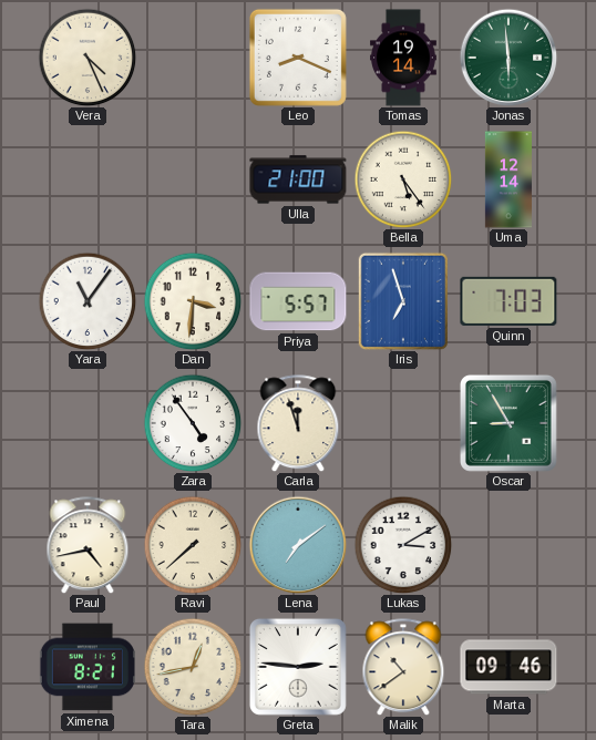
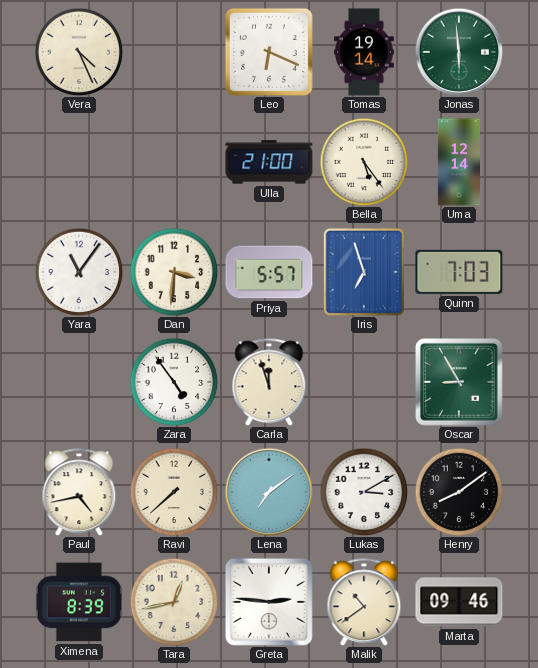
Leo: 8:19 -> 6:19 (269, 52)
Henry: none -> 8:09 (459, 492)
Ximena: 8:21 -> 8:39 (79, 602)
